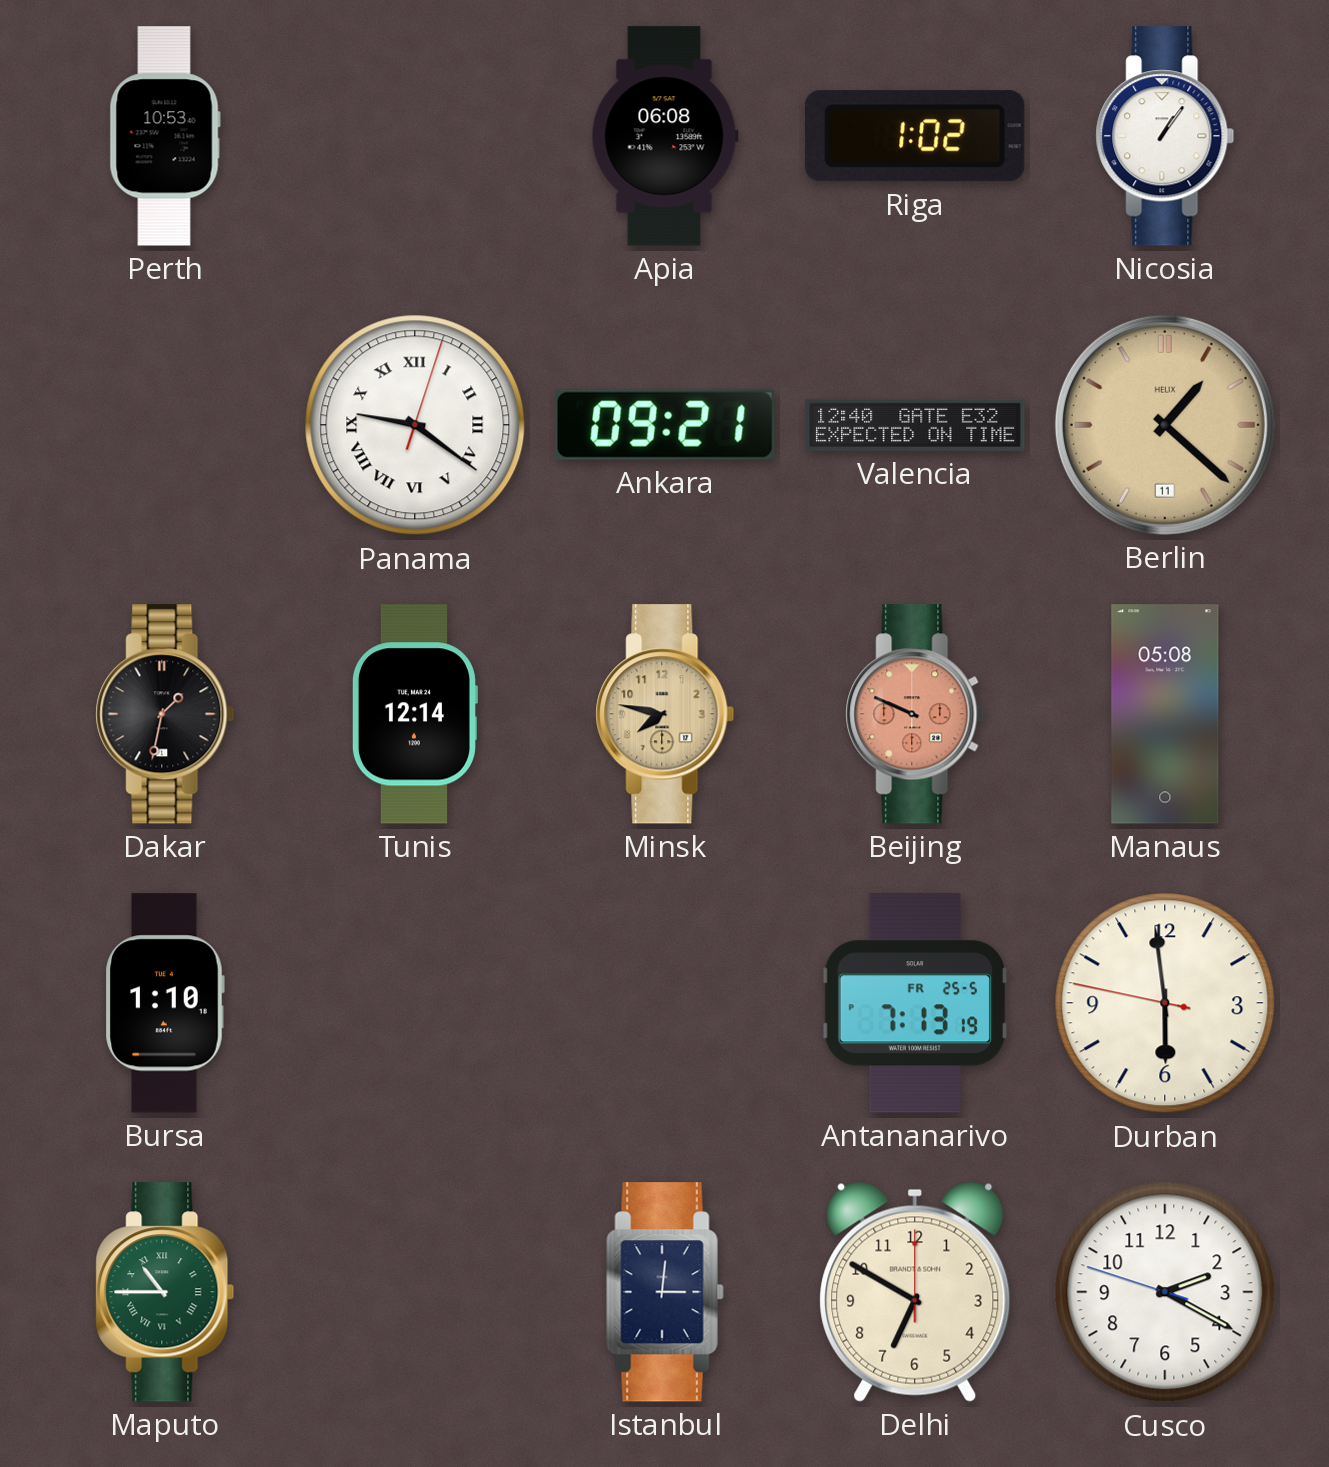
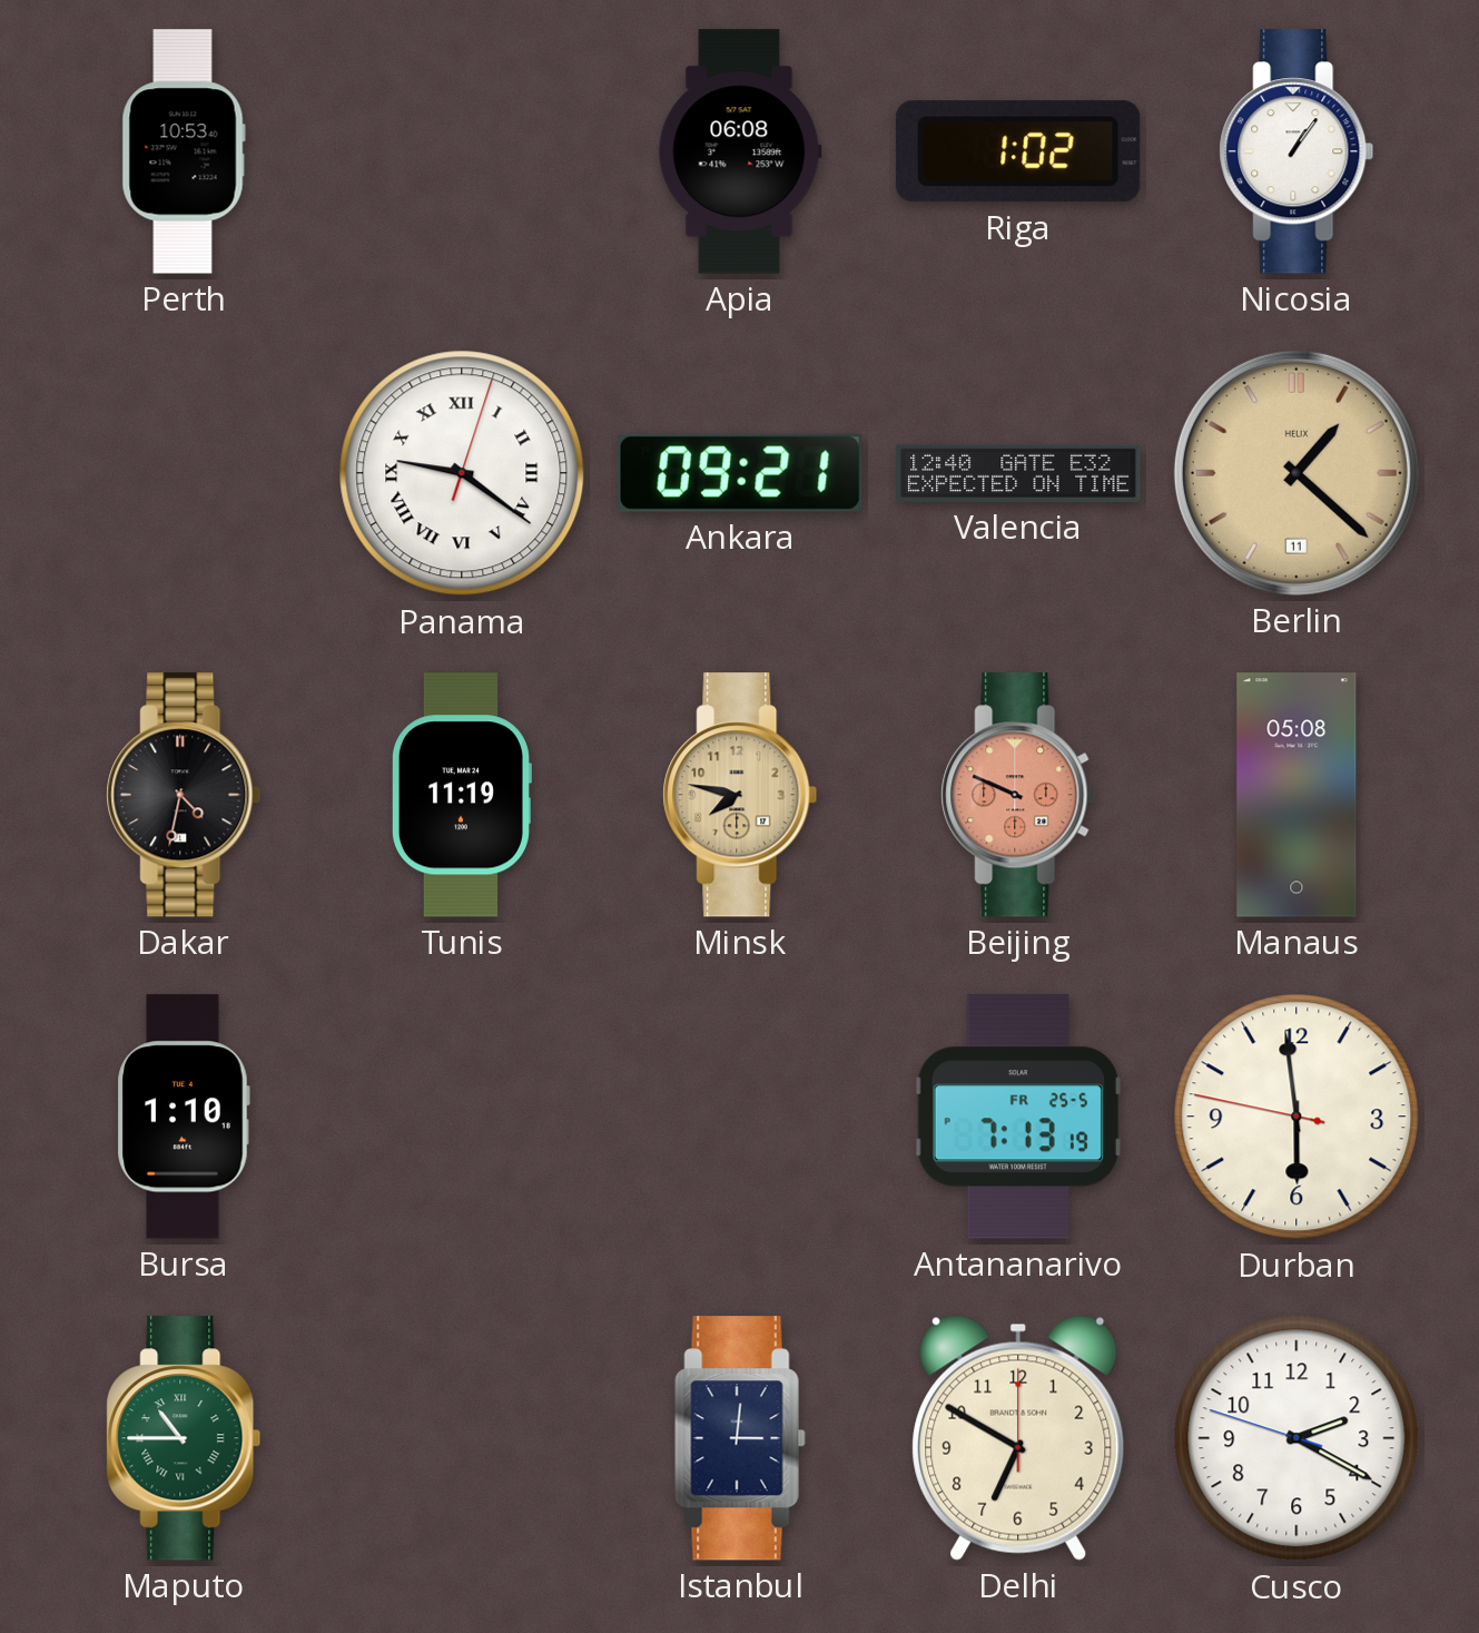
Dakar: 1:32 -> 4:32 (184, 795)
Tunis: 12:14 -> 11:19 (461, 795)
